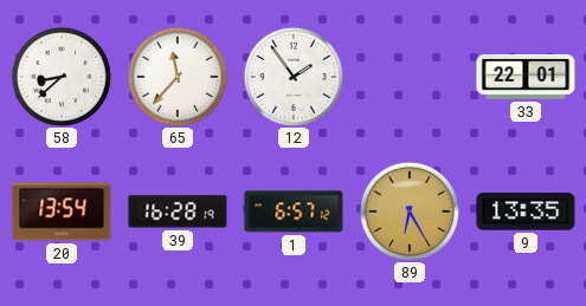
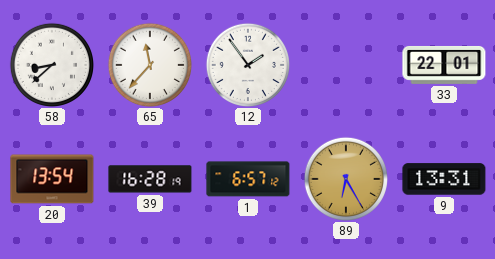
9: 13:35 -> 13:31 (444, 179)
